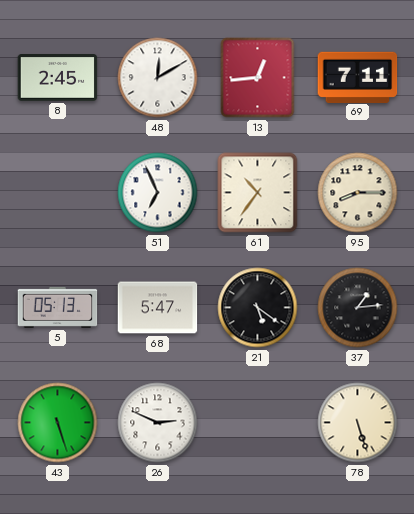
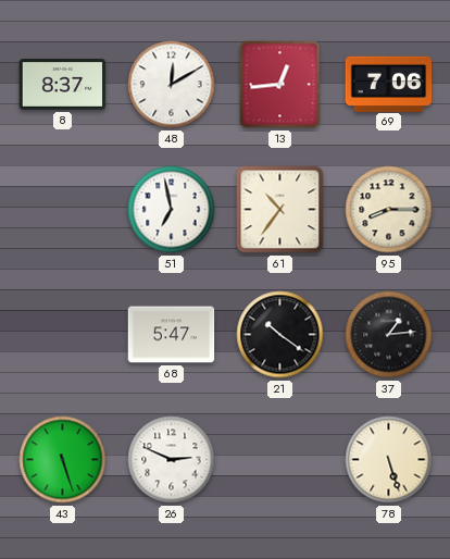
8: 2:45 -> 8:37 (63, 85)
69: 7:11 -> 7:06 (389, 84)
51: 6:56 -> 6:58 (172, 210)
5: 05:13 -> none (58, 307)
21: 5:21 -> 10:21 (280, 335)
